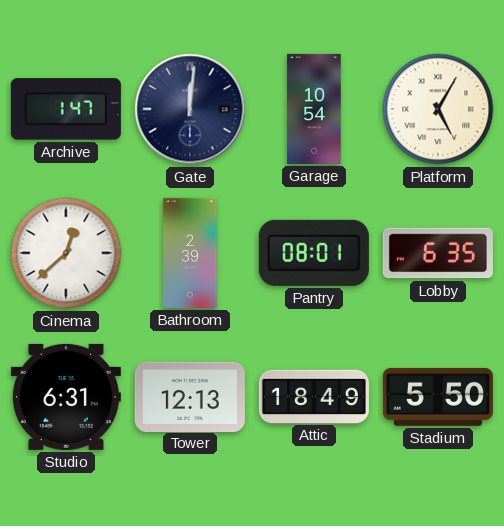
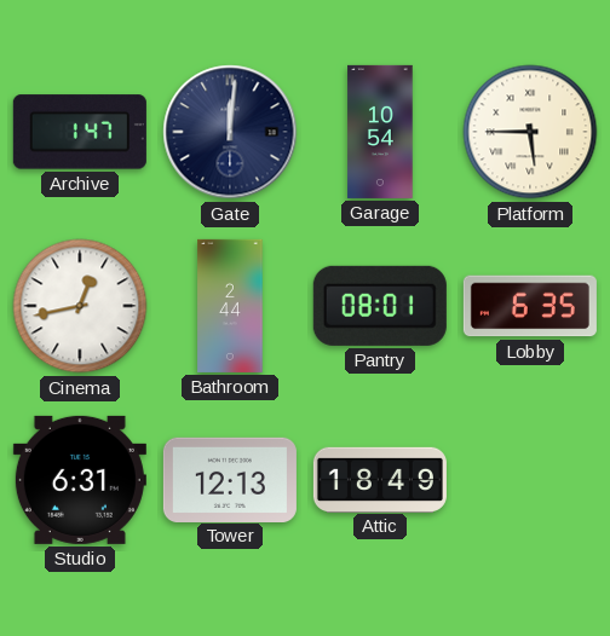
Platform: 5:05 -> 5:45 (530, 132)
Cinema: 12:38 -> 12:43 (80, 306)
Bathroom: 2:39 -> 2:44 (230, 306)
Stadium: 5:50 -> none (438, 397)
